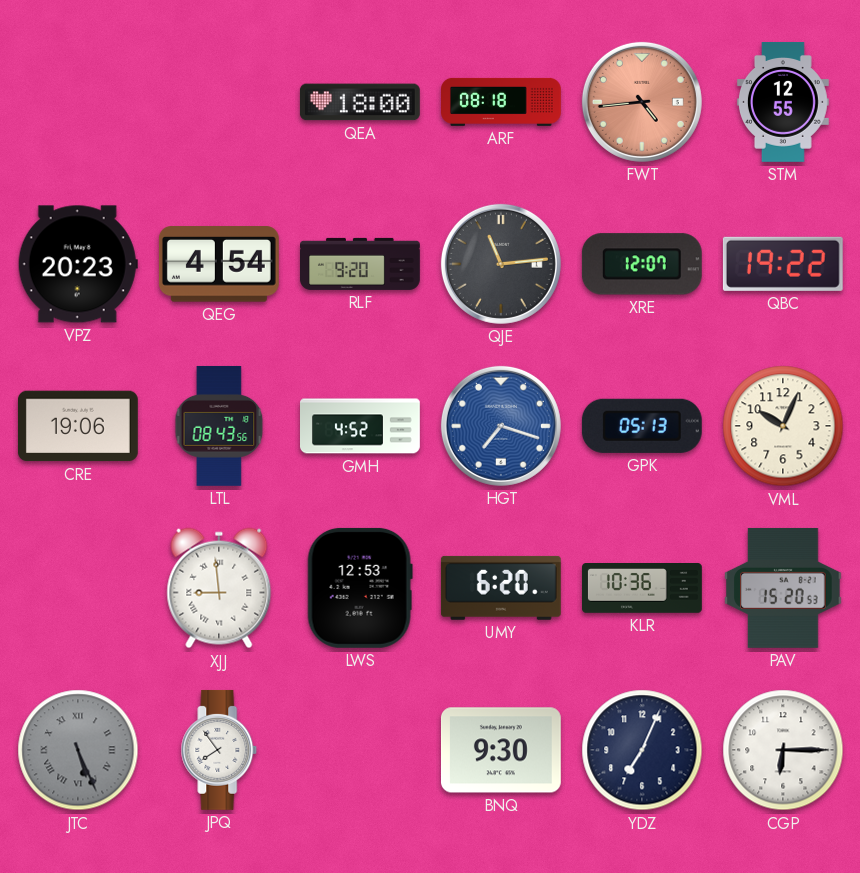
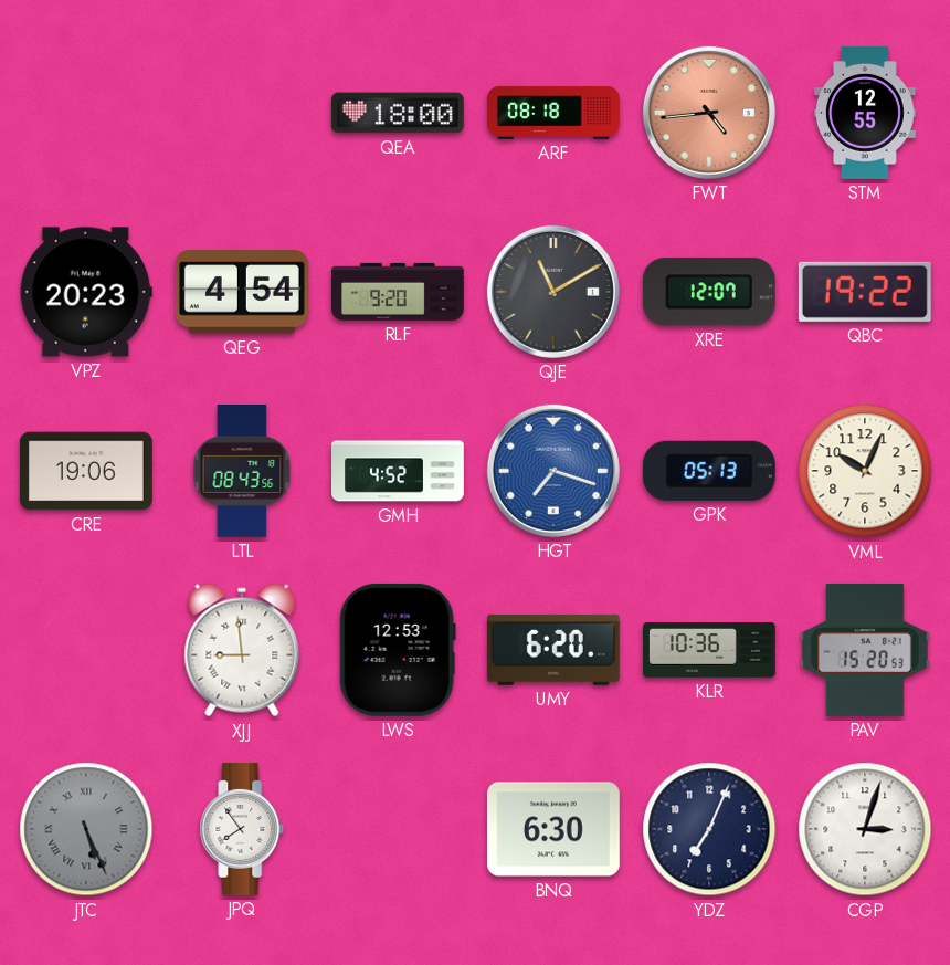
QJE: 11:14 -> 11:10 (553, 292)
BNQ: 9:30 -> 6:30 (553, 829)
CGP: 6:15 -> 3:03 (865, 829)
